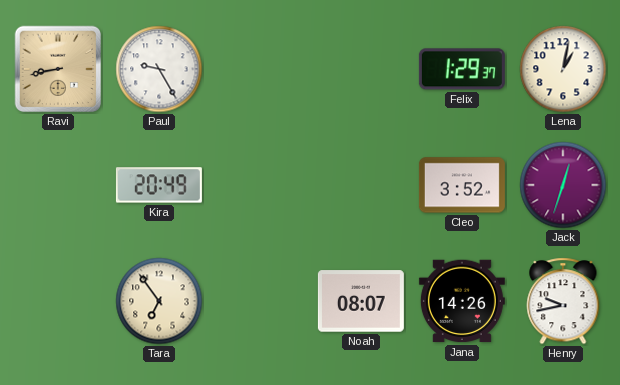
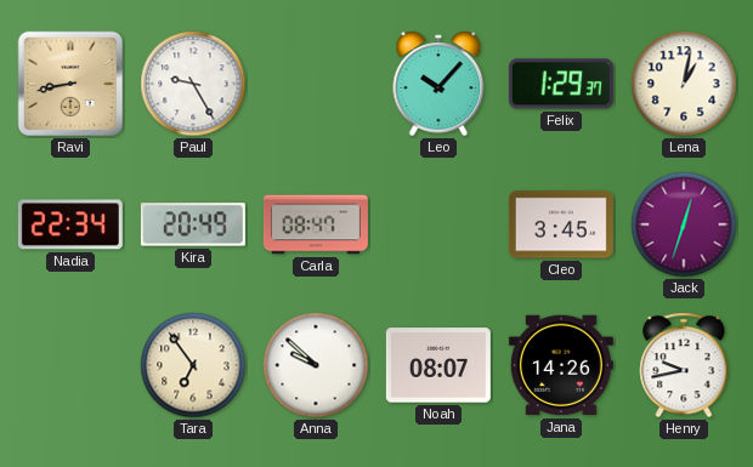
Leo: none -> 10:07 (438, 84)
Nadia: none -> 22:34 (70, 224)
Carla: none -> 08:47 (316, 224)
Cleo: 3:52 -> 3:45 (561, 224)
Anna: none -> 9:52 (316, 365)
